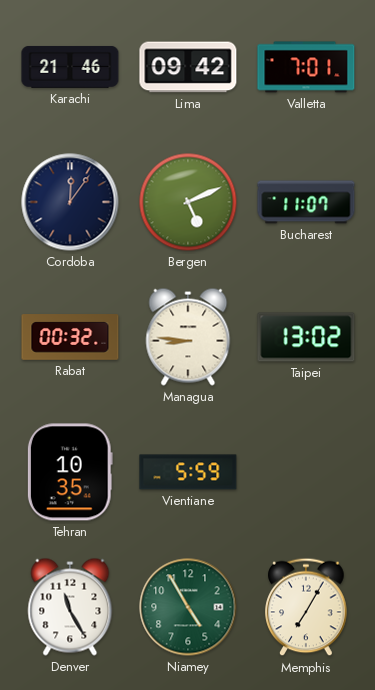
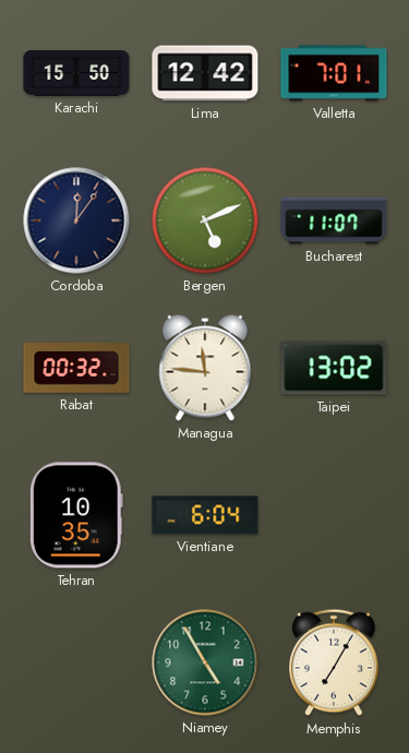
Karachi: 21:46 -> 15:50 (76, 73)
Lima: 09:42 -> 12:42 (205, 73)
Managua: 8:46 -> 11:46 (205, 368)
Vientiane: 5:59 -> 6:04 (205, 515)
Denver: 11:25 -> none (70, 607)
